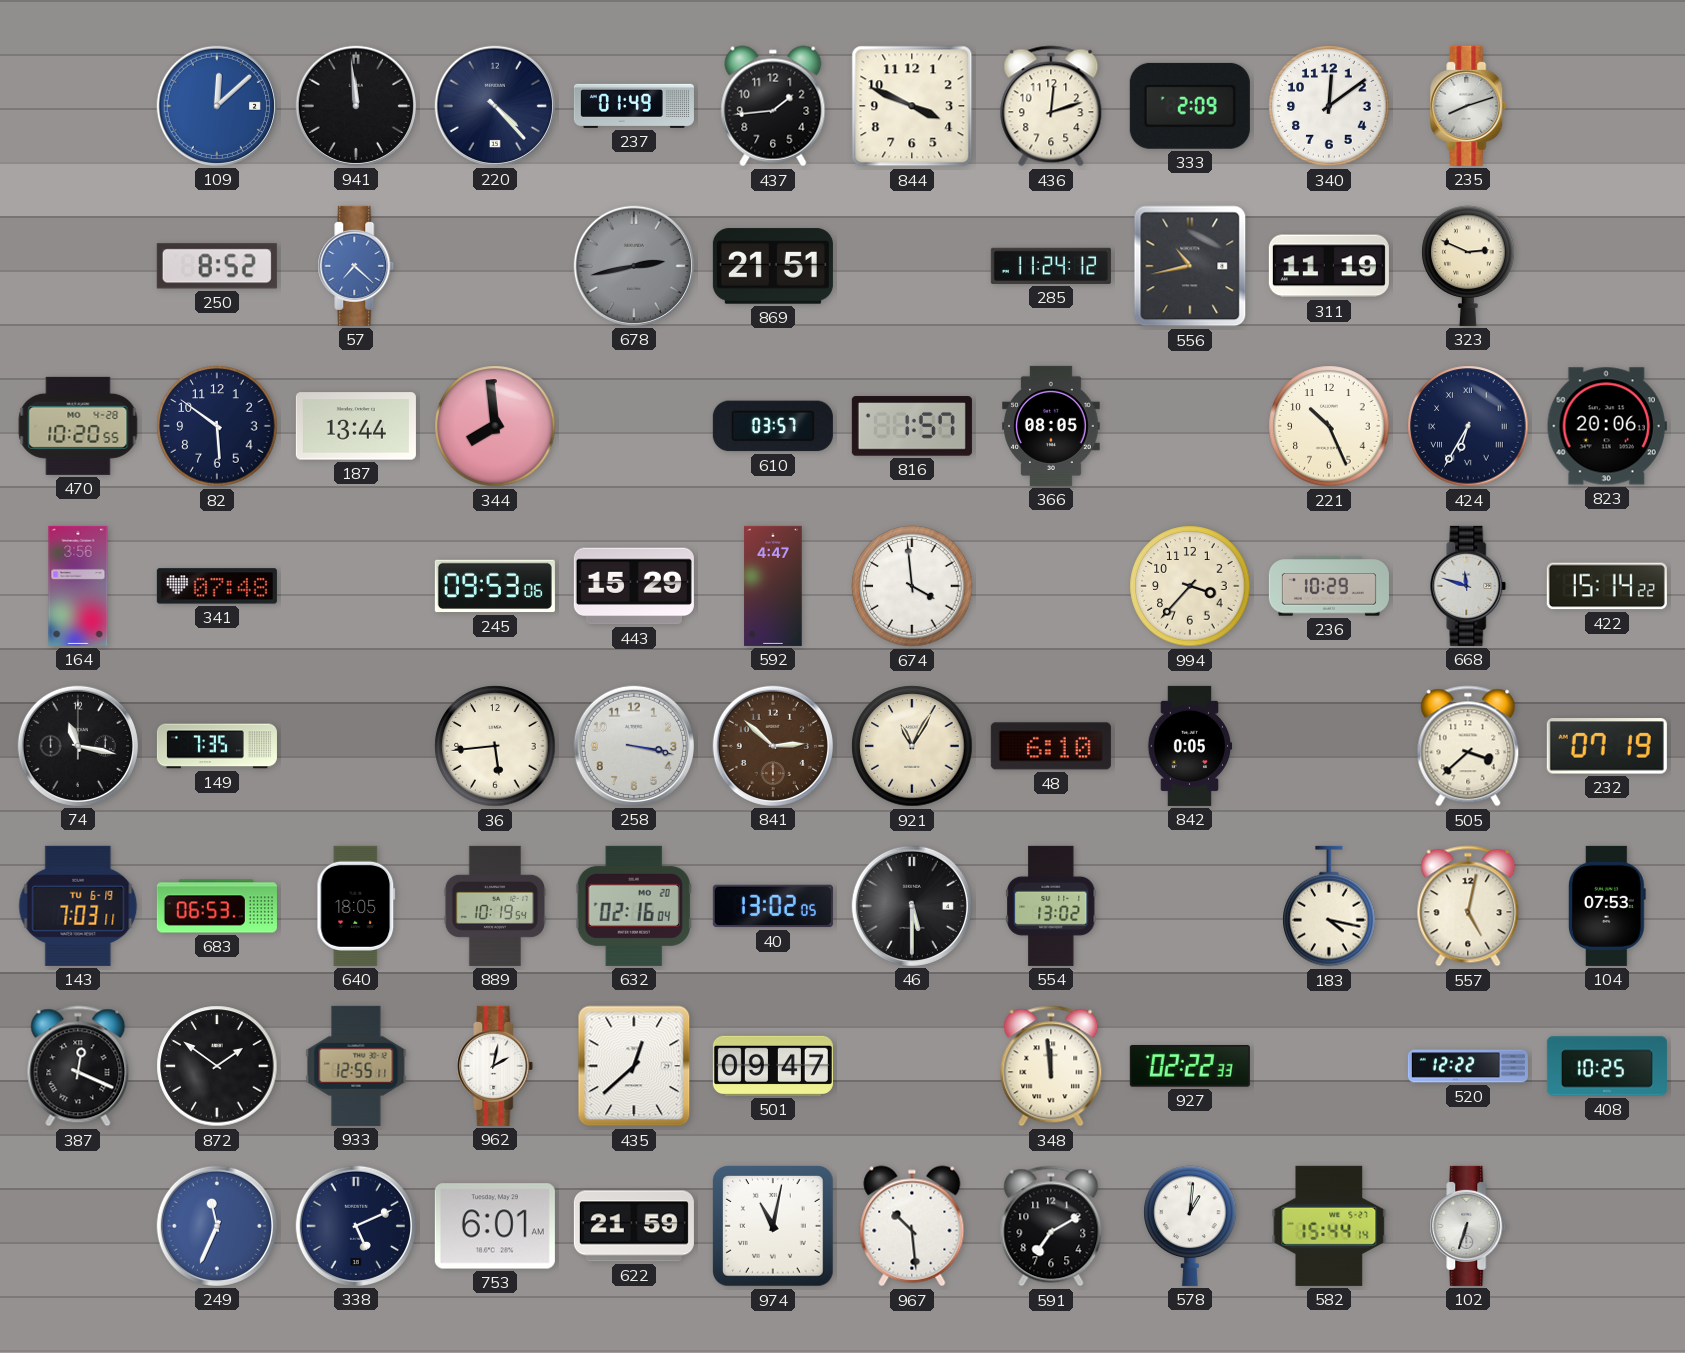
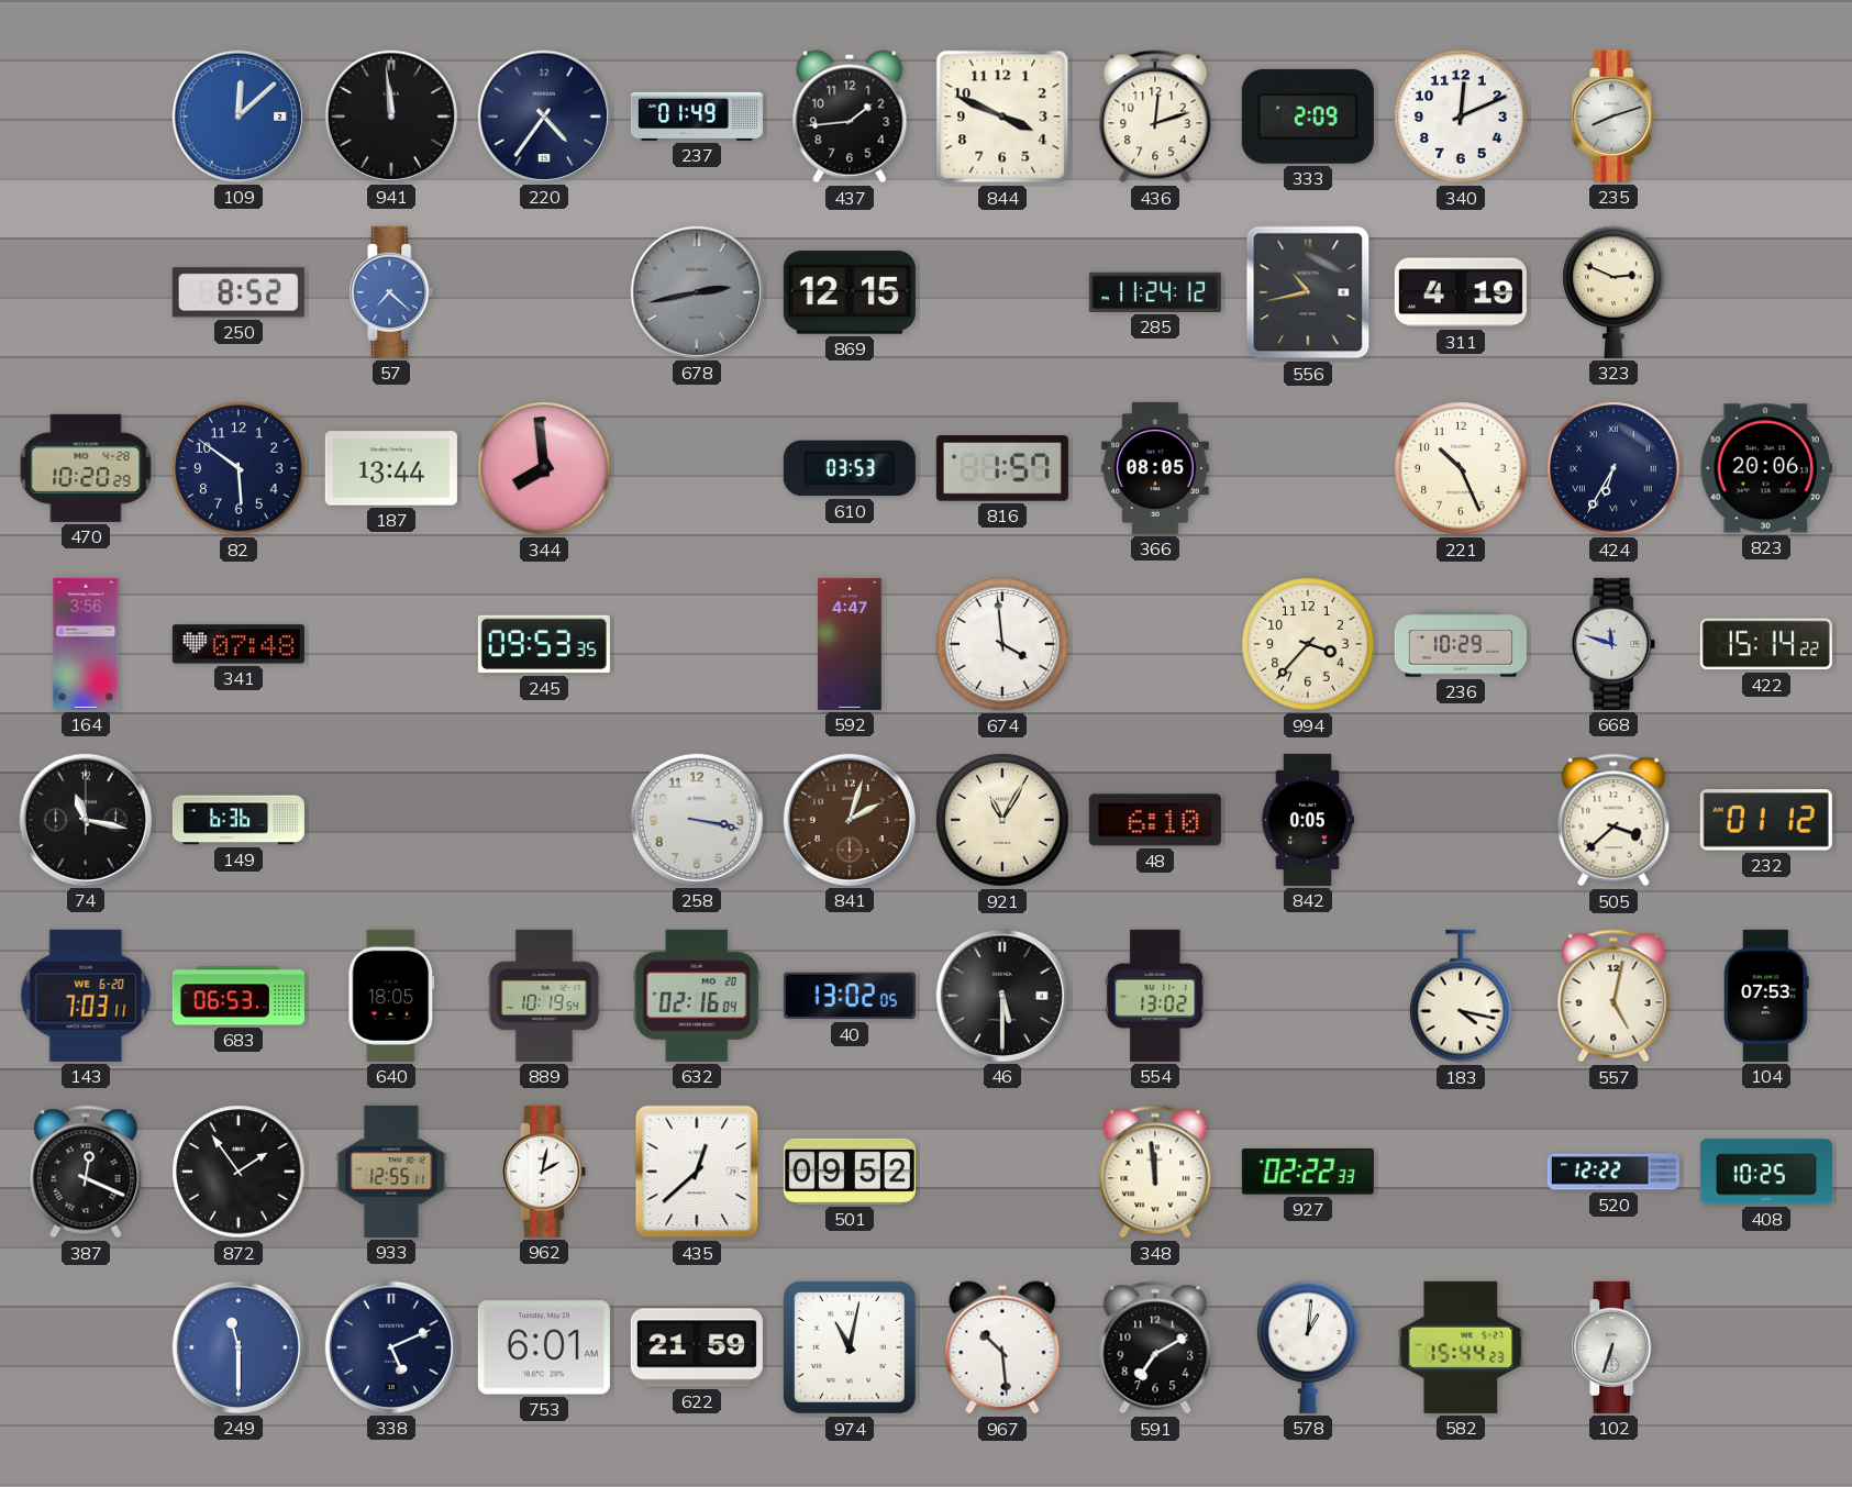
220: 4:23 -> 4:36 (544, 116)
340: 12:09 -> 12:11 (1461, 116)
869: 21:51 -> 12:15 (850, 292)
311: 11:19 -> 4:19 (1461, 292)
470: 10:20:55 -> 10:20:29 (86, 468)
610: 03:57 -> 03:53 (850, 468)
245: 09:53:06 -> 09:53:35 (544, 644)
443: 15:29 -> none (634, 586)
149: 7:35 -> 6:36 (239, 820)
36: 5:44 -> none (495, 746)
841: 2:52 -> 2:03 (850, 820)
232: 07:19 -> 01:12 (1766, 820)
143 date: TU 6-19 -> WE 6-20 (86, 996)
872: 1:51 -> 1:54 (239, 1172)
501: 09:47 -> 09:52 (850, 1172)
249: 11:34 -> 11:30 (239, 1347)
582: 15:44:14 -> 15:44:23 (1461, 1347)
